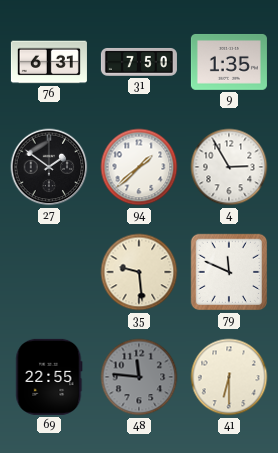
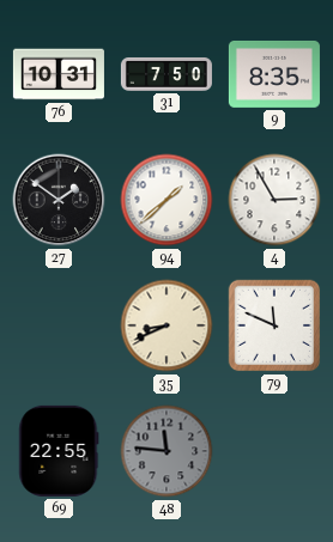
76: 6:31 -> 10:31 (59, 74)
9: 1:35 -> 8:35 (274, 74)
35: 9:29 -> 8:41 (166, 325)
41: 6:30 -> none (229, 377)
